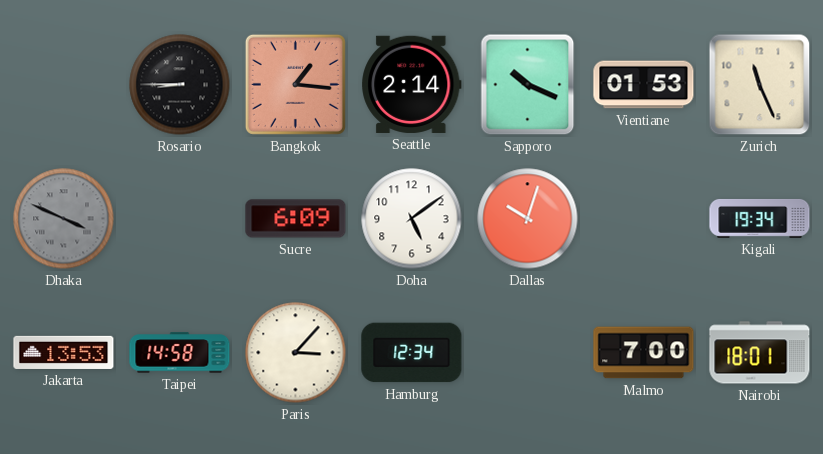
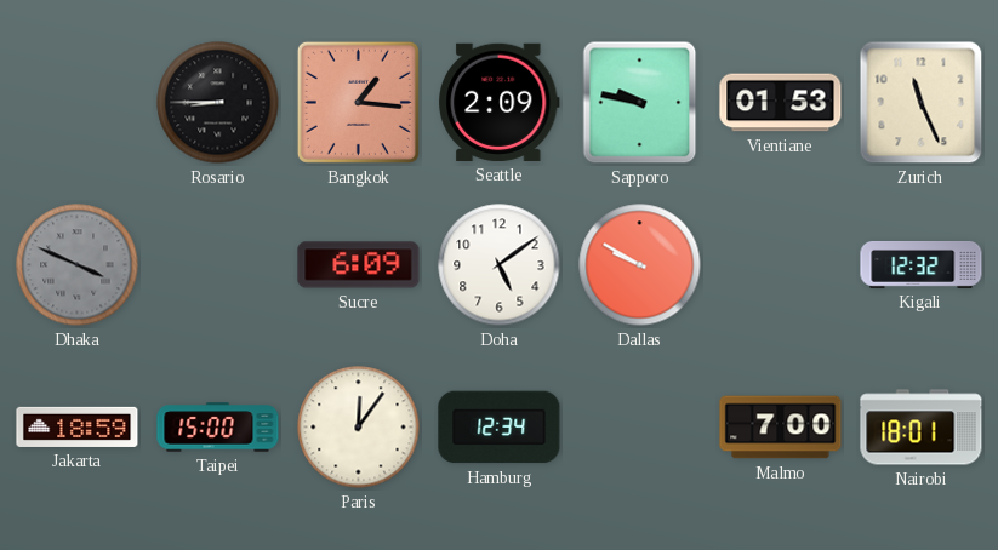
Seattle: 2:14 -> 2:09 (500, 102)
Sapporo: 10:19 -> 9:47 (640, 103)
Dallas: 10:03 -> 9:50 (640, 265)
Kigali: 19:34 -> 12:32 (922, 265)
Jakarta: 13:53 -> 18:59 (78, 426)
Taipei: 14:58 -> 15:00 (218, 428)
Paris: 3:07 -> 12:06 (359, 428)
